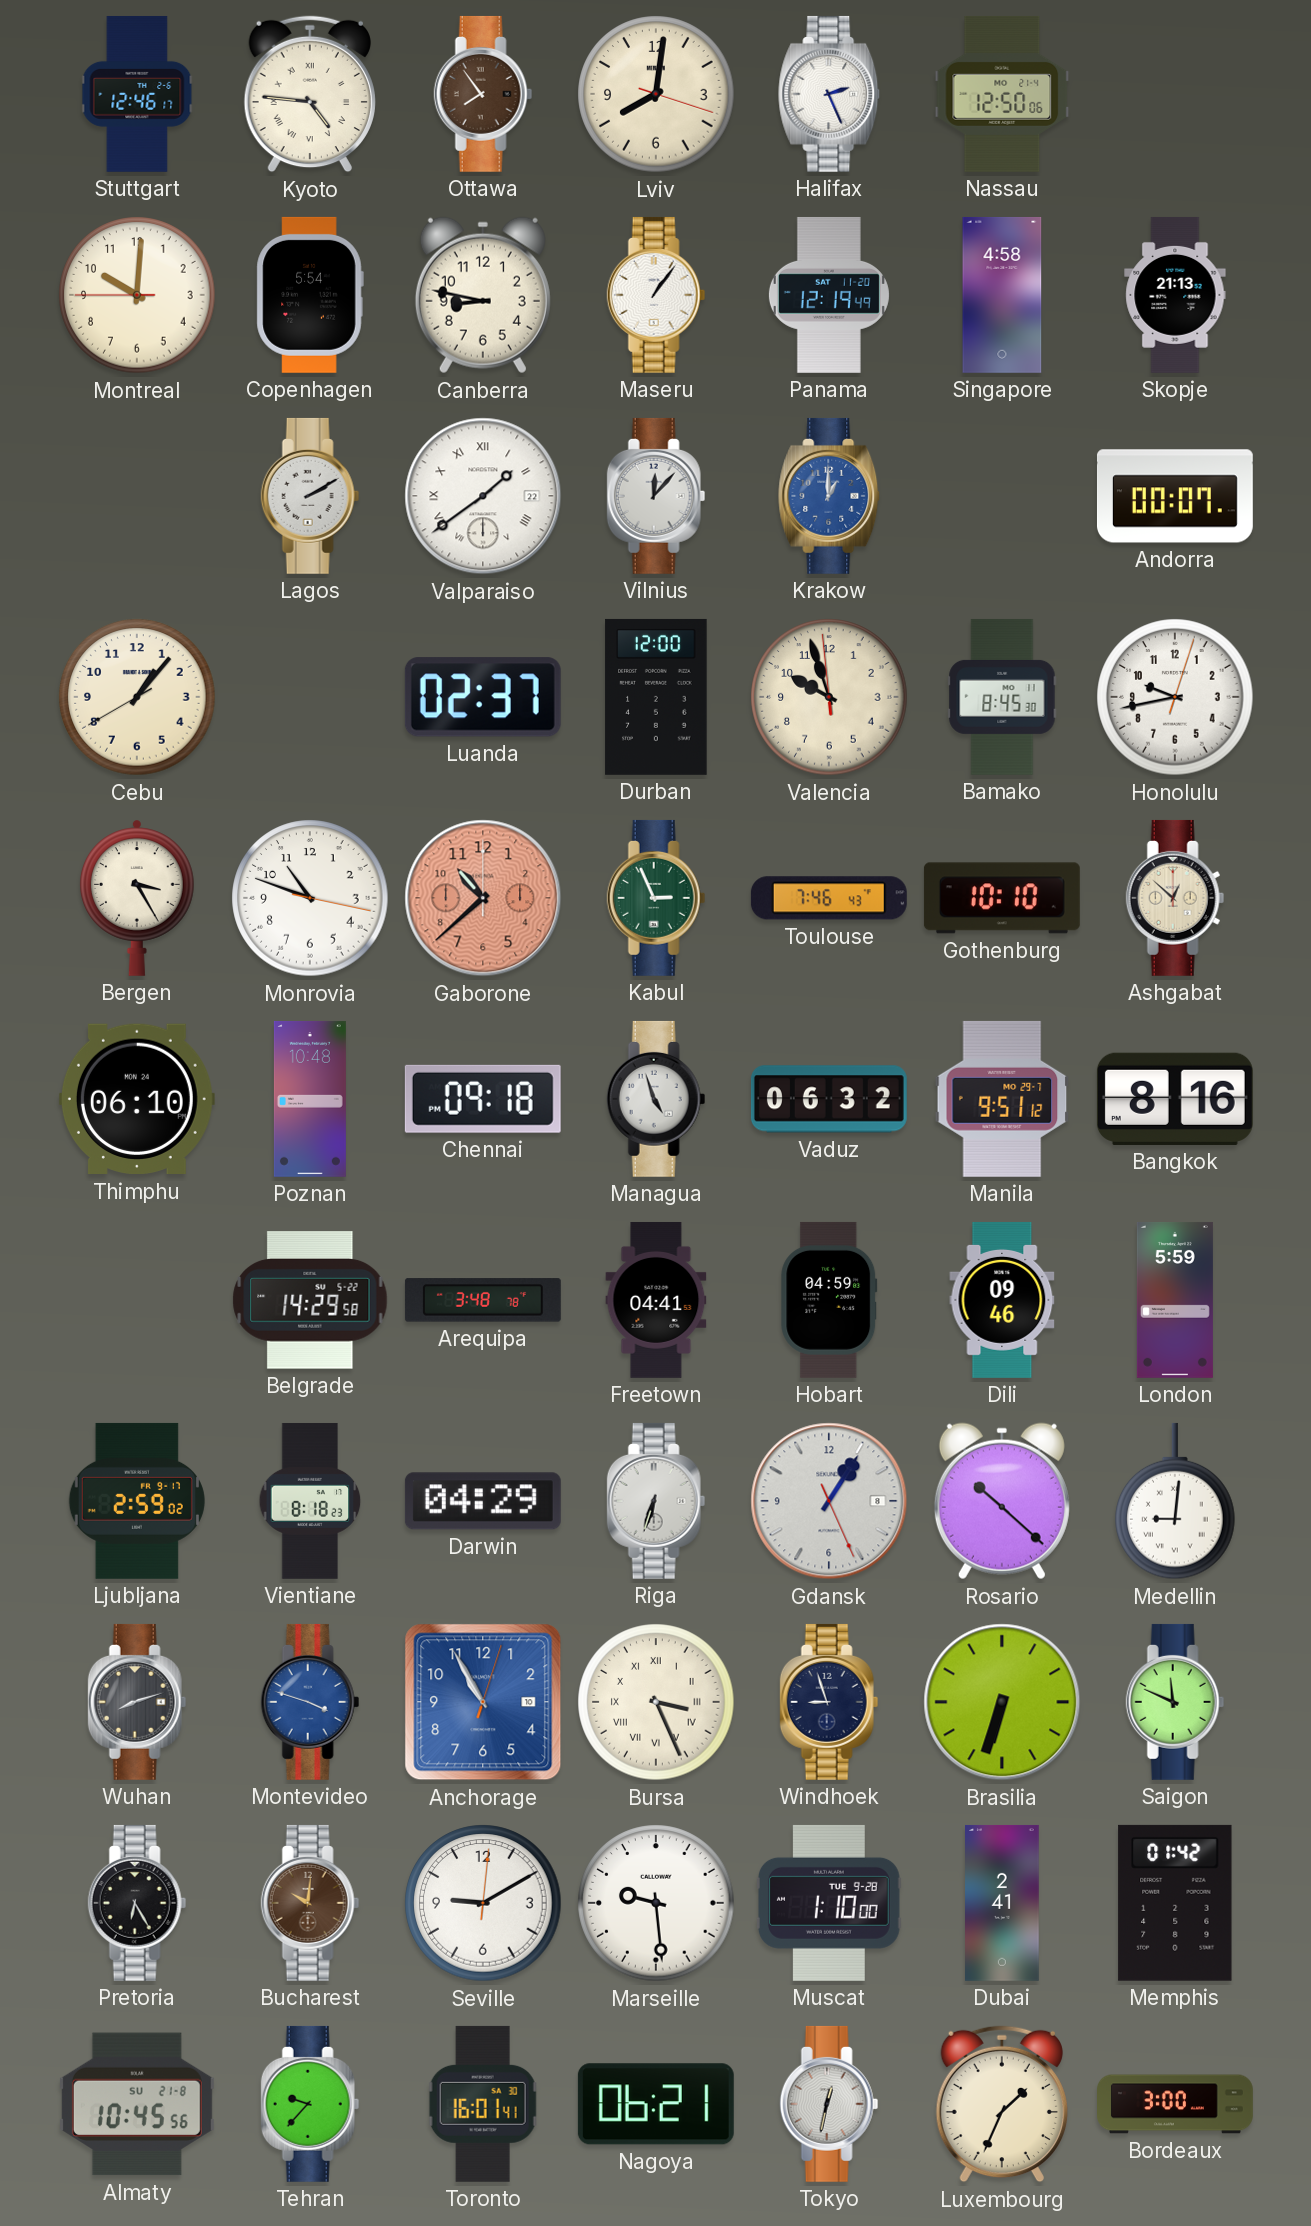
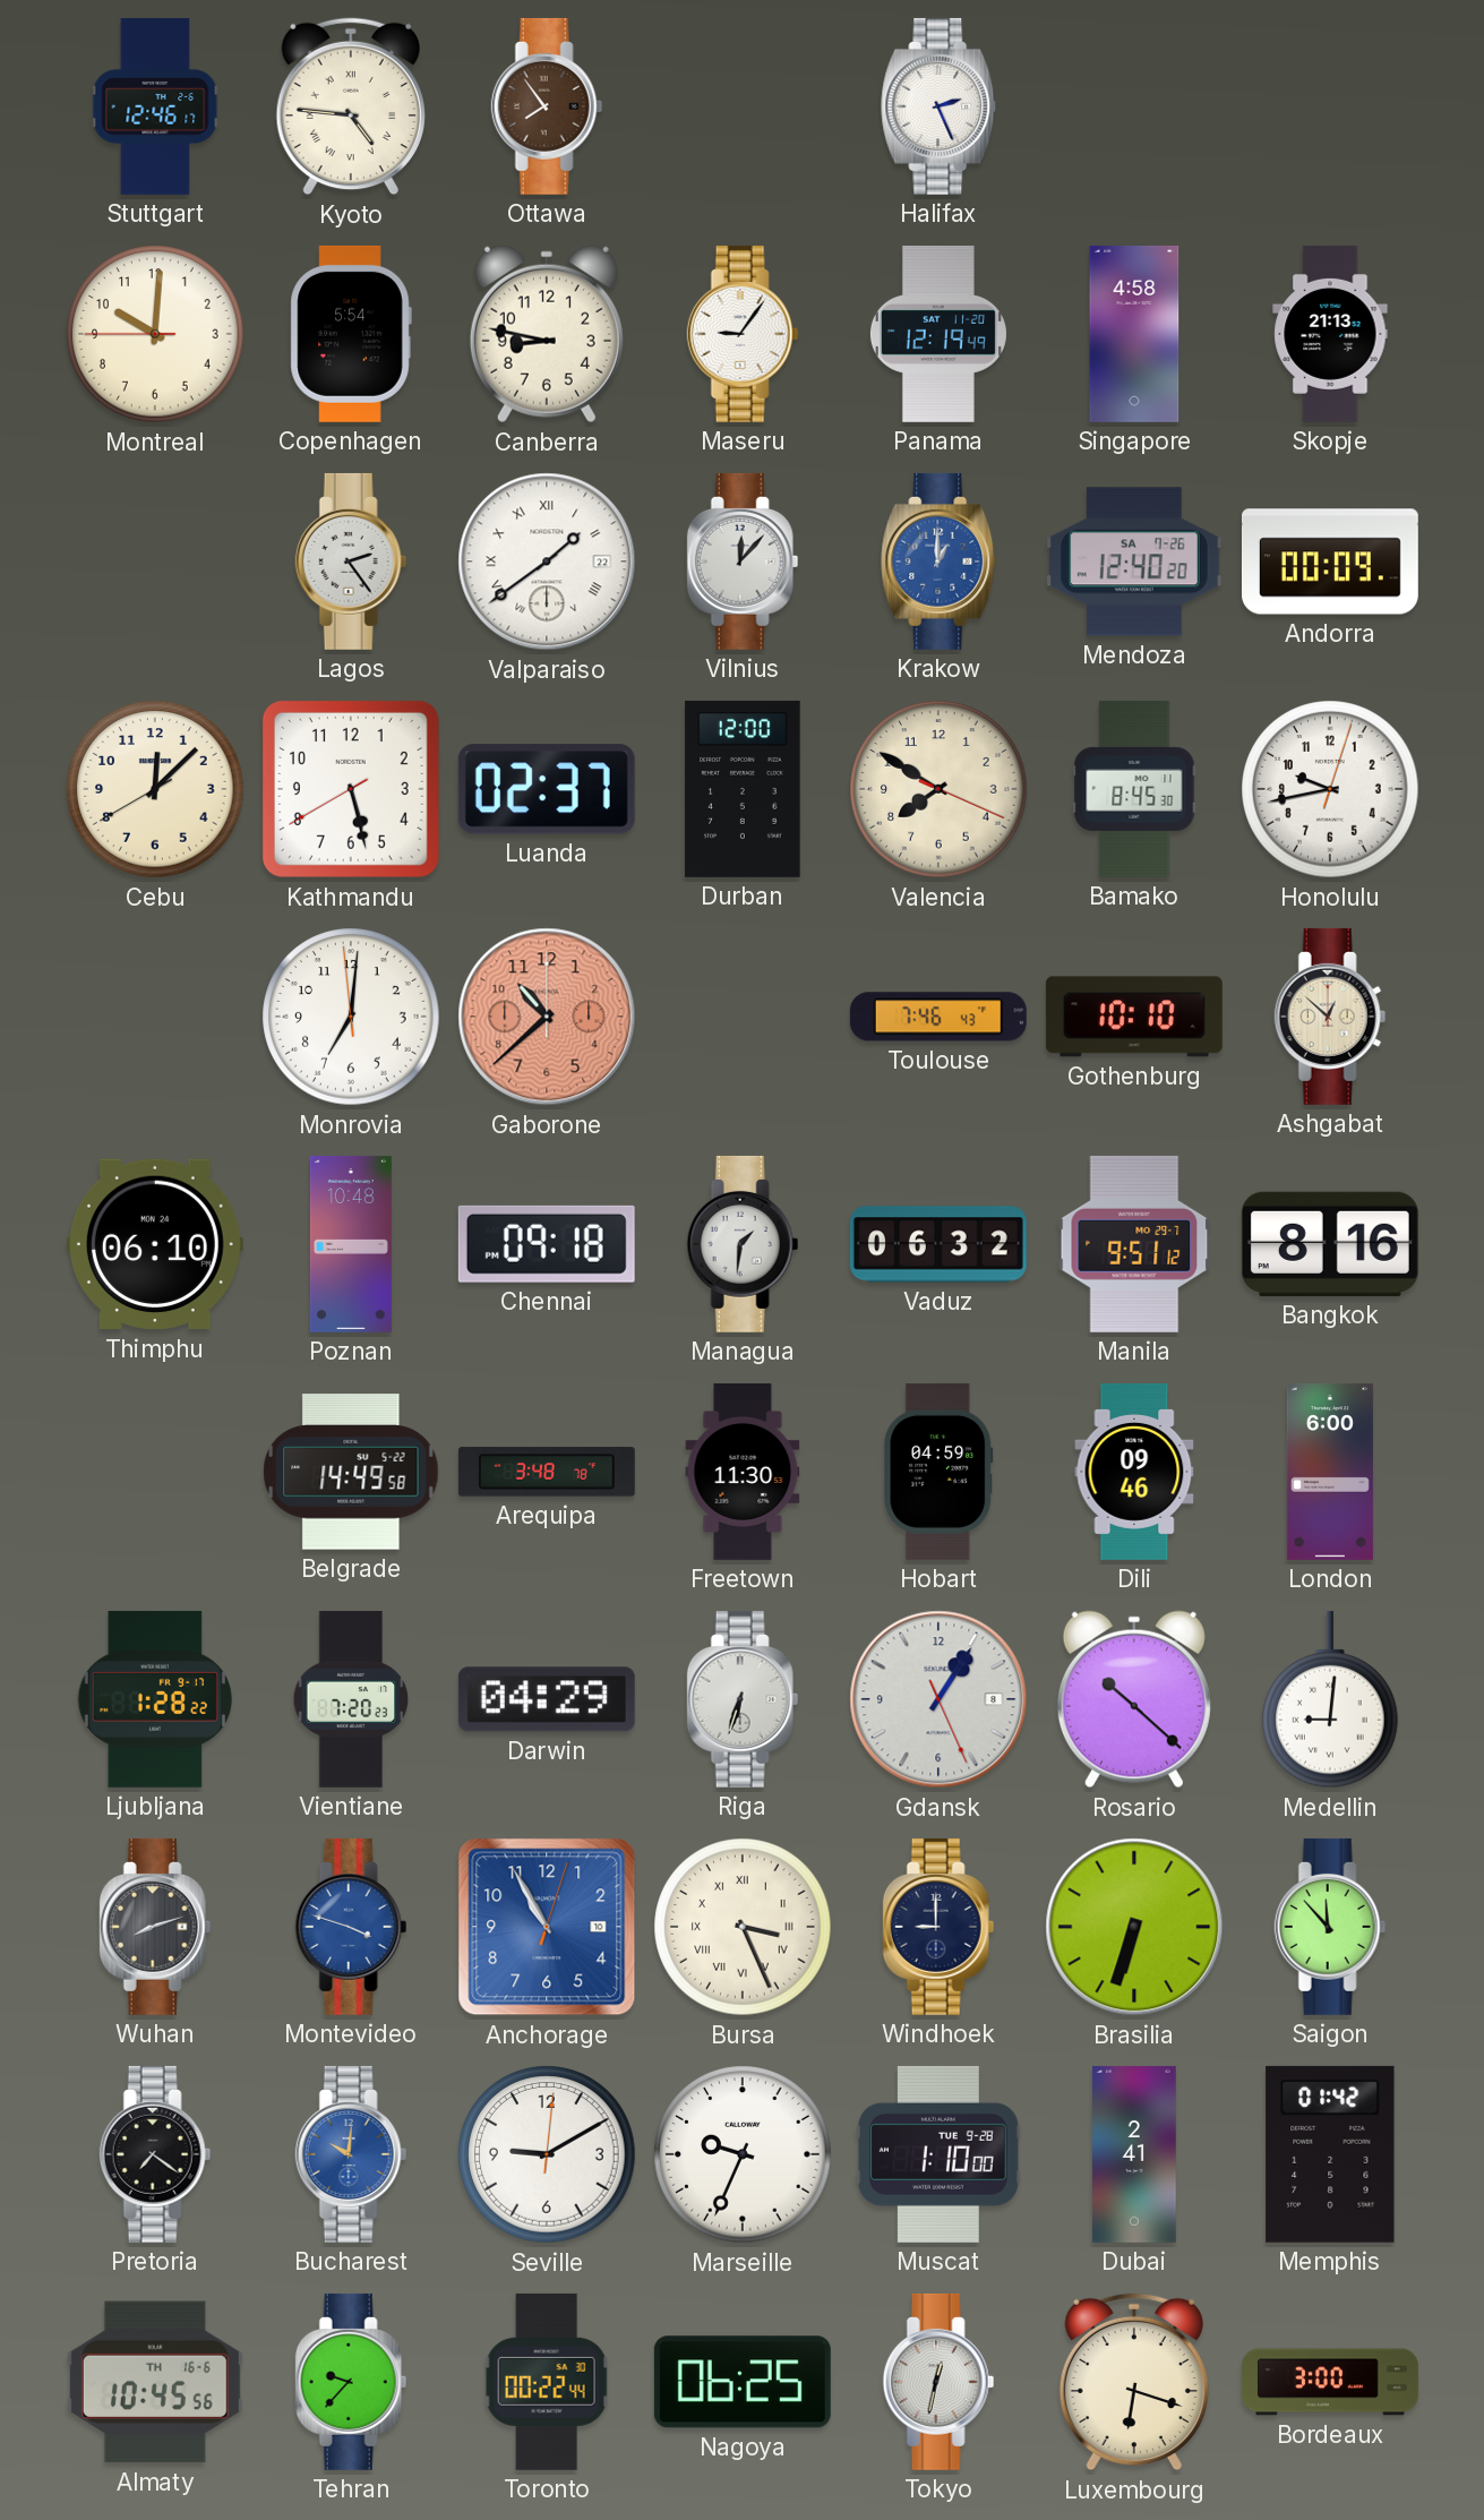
Lviv: 8:01 -> none (656, 94)
Nassau: 12:50 -> none (1002, 94)
Maseru: 1:06 -> 9:06 (743, 334)
Lagos: 2:10 -> 2:24 (351, 562)
Mendoza: none -> 12:40 (1134, 562)
Andorra: 00:07 -> 00:09 (1330, 562)
Cebu: 1:06 -> 12:07 (155, 789)
Kathmandu: none -> 5:27 (351, 789)
Valencia: 9:56 -> 7:50 (938, 789)
Bergen: 3:25 -> none (137, 898)
Monrovia: 10:48 -> 7:00 (351, 1017)
Kabul: 2:56 -> none (656, 898)
Managua: 4:57 -> 1:31 (743, 1244)
Belgrade: 14:29 -> 14:49 (351, 1472)
Freetown: 04:41 -> 11:30 (743, 1472)
London: 5:59 -> 6:00 (1330, 1472)
Ljubljana: 2:59 -> 1:28 (155, 1699)
Vientiane: 8:18 -> 7:20 (351, 1699)
Windhoek: 8:57 -> 9:00 (938, 1927)
Saigon: 11:49 -> 11:53 (1330, 1927)
Pretoria: 6:25 -> 7:21 (155, 2154)
Bucharest dial: brown -> blue (351, 2154)
Marseille: 9:29 -> 9:34 (743, 2154)
Almaty date: SU 21-8 -> TH 16-6 (155, 2382)
Toronto: 16:01 -> 00:22 (547, 2382)
Nagoya: 06:21 -> 06:25 (743, 2382)
Luxembourg: 1:34 -> 6:18 (1134, 2382)
